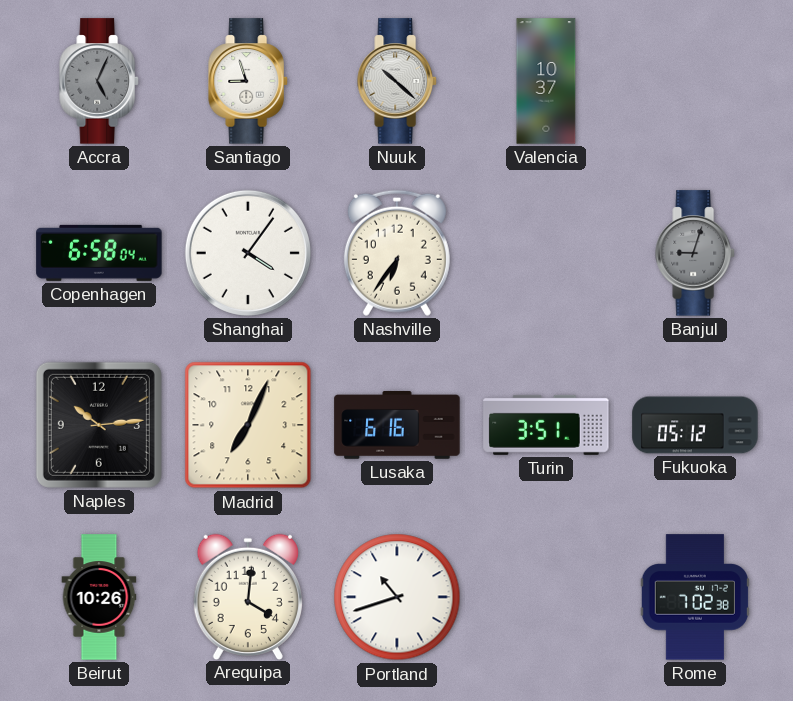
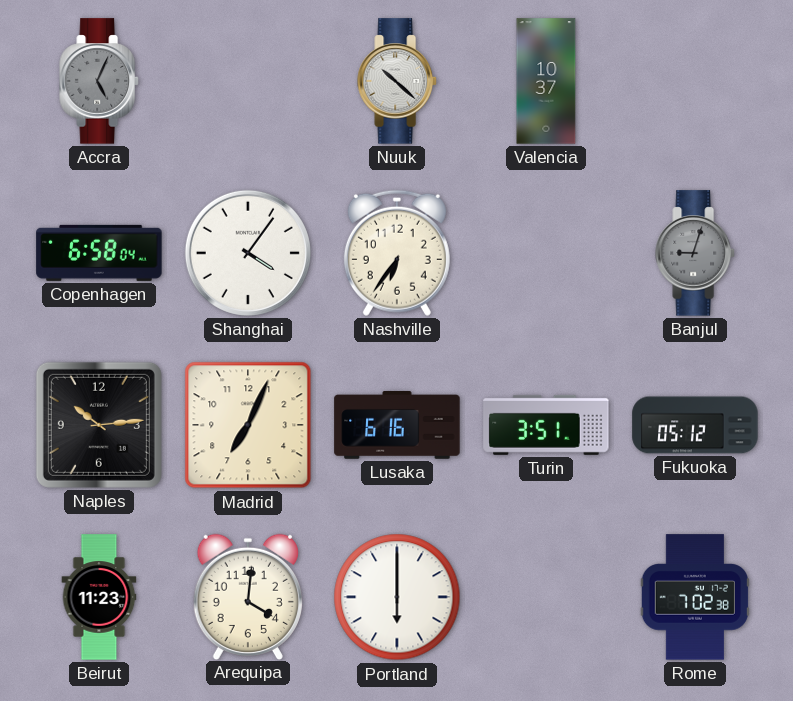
Santiago: 8:57 -> none (248, 81)
Beirut: 10:26 -> 11:23 (99, 597)
Portland: 10:42 -> 6:00 (397, 597)
